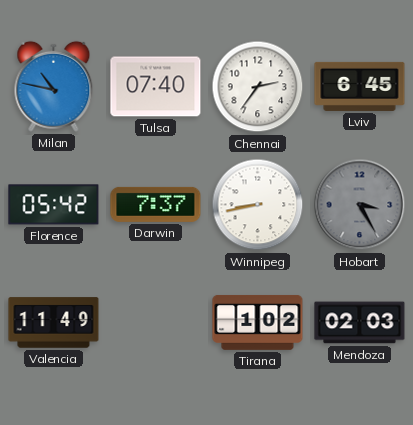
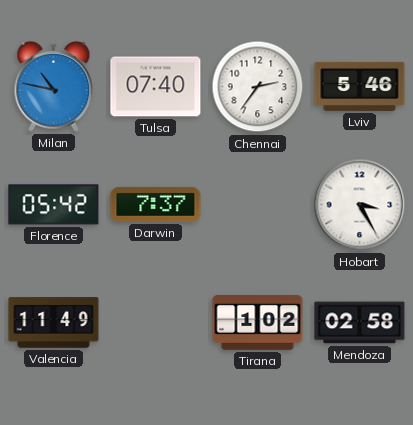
Lviv: 6:45 -> 5:46 (360, 86)
Winnipeg: 8:43 -> none (258, 205)
Hobart dial: grey -> white (360, 205)
Mendoza: 02:03 -> 02:58 (360, 323)
